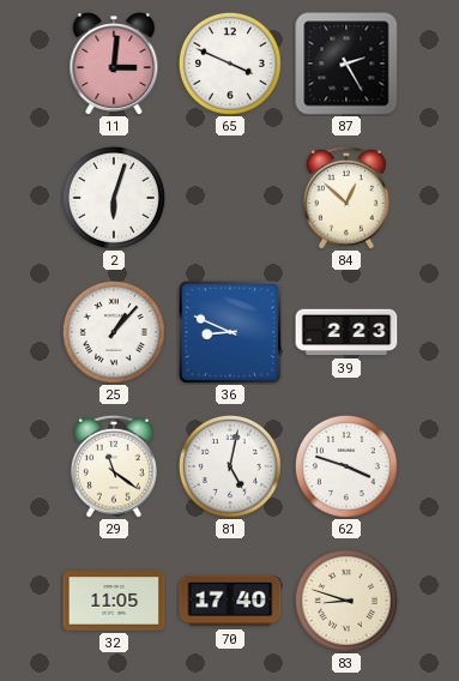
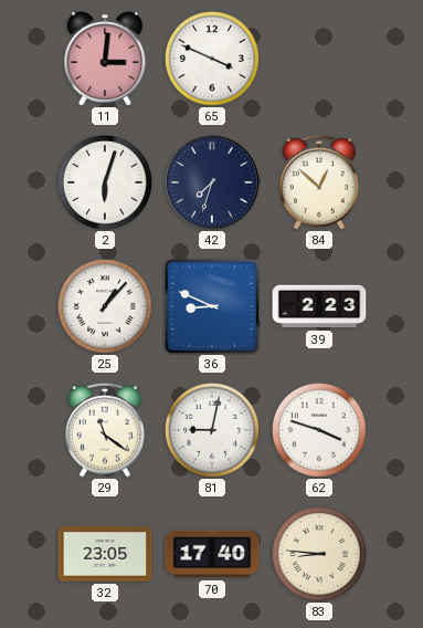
87: 2:25 -> none (346, 64)
42: none -> 7:33 (213, 184)
81: 5:02 -> 9:02 (212, 430)
32: 11:05 -> 23:05 (105, 554)
83: 8:48 -> 8:46 (319, 554)
